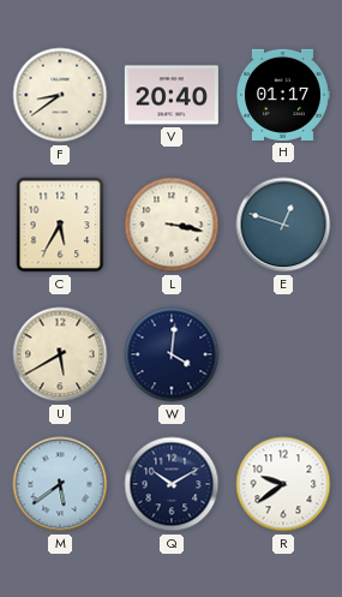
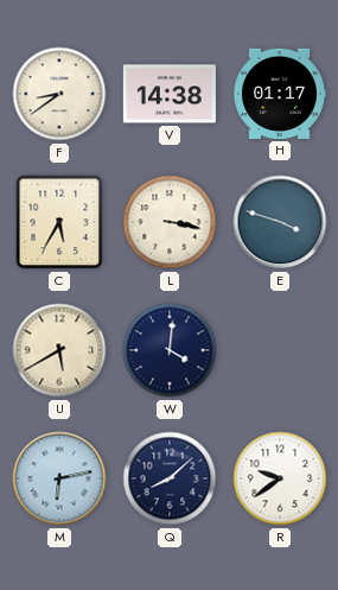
V: 20:40 -> 14:38 (170, 94)
E: 12:48 -> 3:48 (280, 222)
M: 5:39 -> 6:13 (59, 478)
Q: 10:10 -> 8:08 (170, 478)
